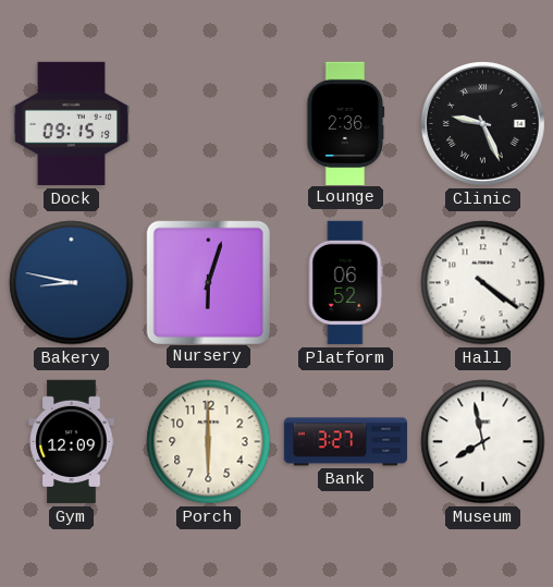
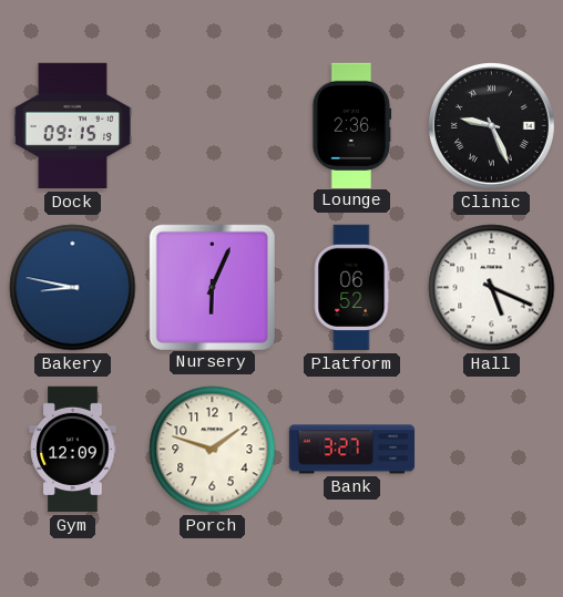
Nursery: 6:03 -> 6:04 (212, 287)
Hall: 4:21 -> 5:19 (492, 288)
Porch: 6:00 -> 1:48 (213, 450)
Museum: 7:58 -> none (483, 442)
